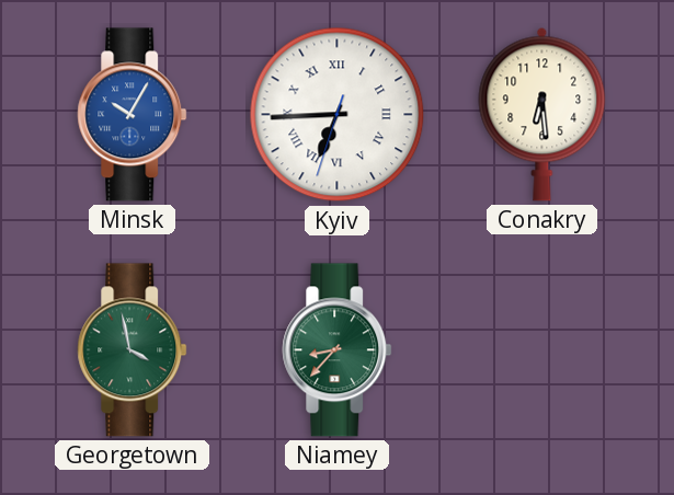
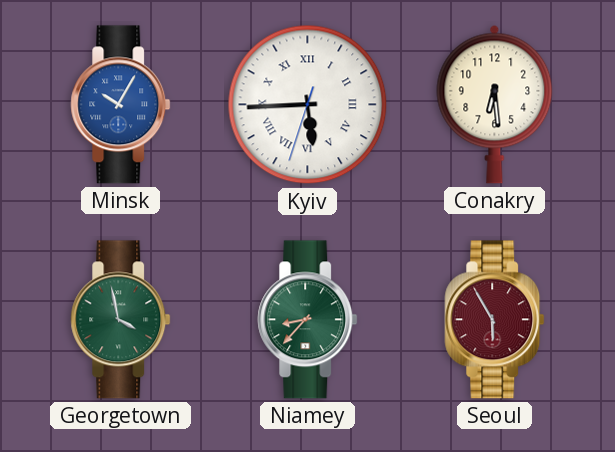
Kyiv: 6:44 -> 5:44 (308, 105)
Seoul: none -> 5:55 (495, 320)
